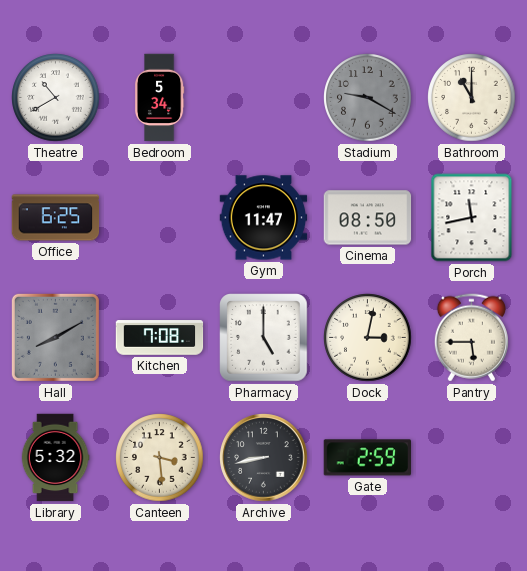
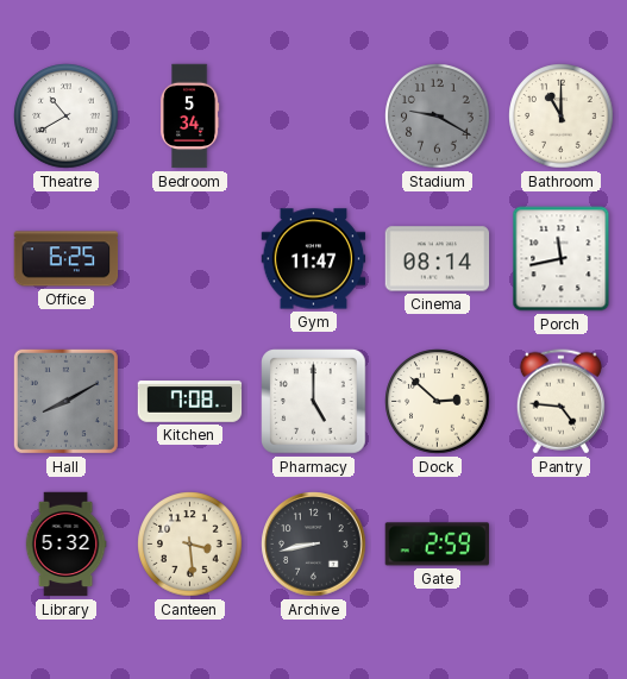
Cinema: 08:50 -> 08:14 (438, 259)
Dock: 3:02 -> 2:52 (438, 402)
Pantry: 5:45 -> 4:46 (560, 402)
